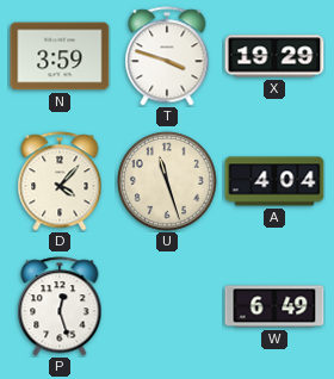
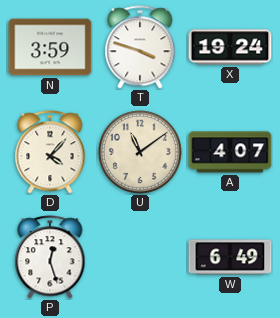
X: 19:29 -> 19:24 (230, 47)
U: 11:27 -> 11:09 (141, 153)
A: 4:04 -> 4:07 (230, 152)
